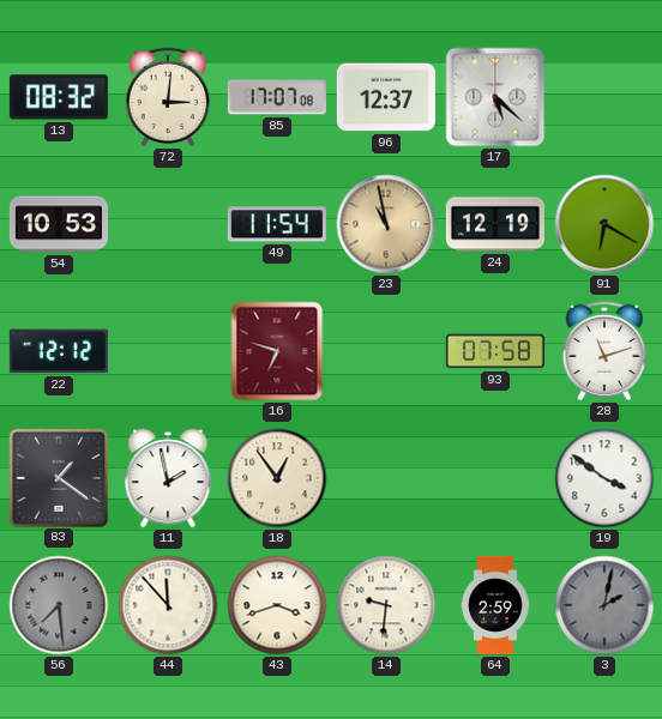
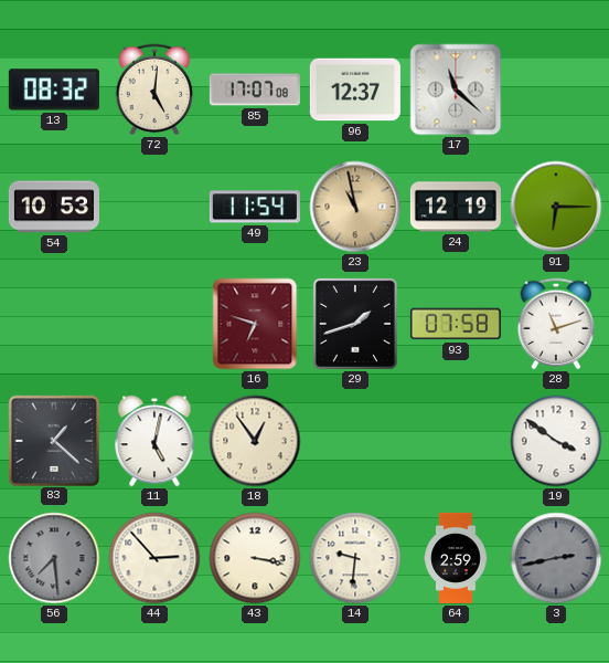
72: 3:01 -> 5:01 (154, 90)
17: 5:22 -> 11:22 (456, 90)
91: 6:20 -> 6:15 (556, 207)
22: 12:12 -> none (59, 351)
29: none -> 1:42 (355, 324)
83: 1:21 -> 1:22 (53, 440)
11: 1:58 -> 5:02 (154, 441)
44: 11:53 -> 2:53 (154, 558)
43: 3:42 -> 3:17 (255, 558)
3: 2:02 -> 2:43 (556, 558)
